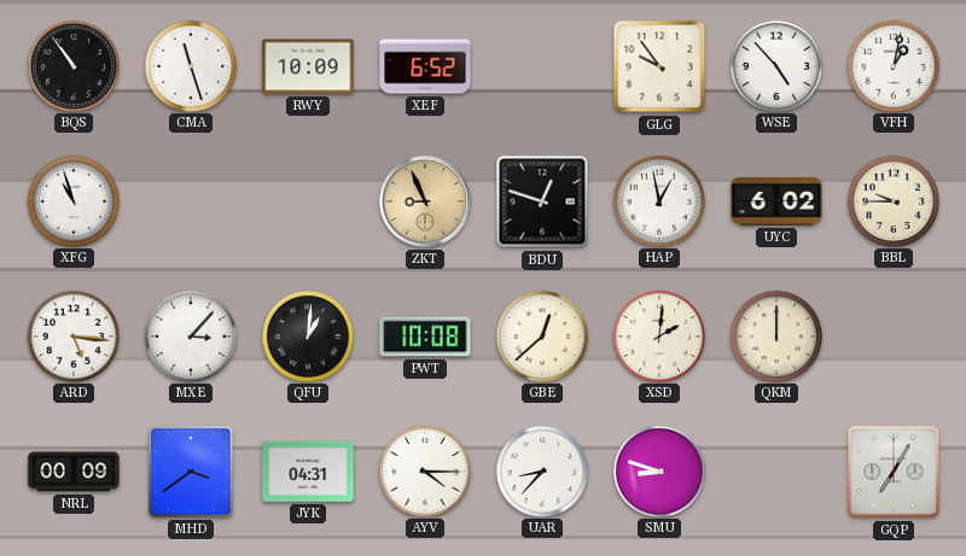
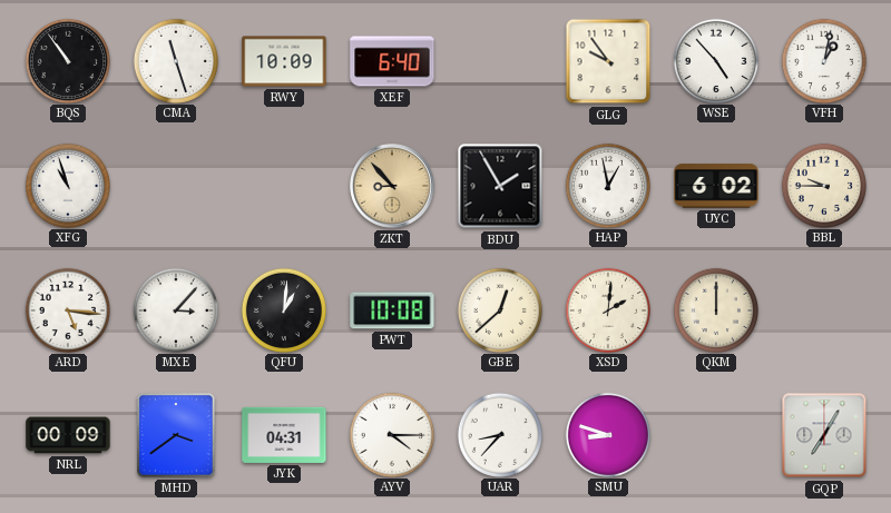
XEF: 6:52 -> 6:40 (392, 61)
ZKT: 8:56 -> 8:53 (393, 187)
BDU: 12:48 -> 1:55 (500, 186)
